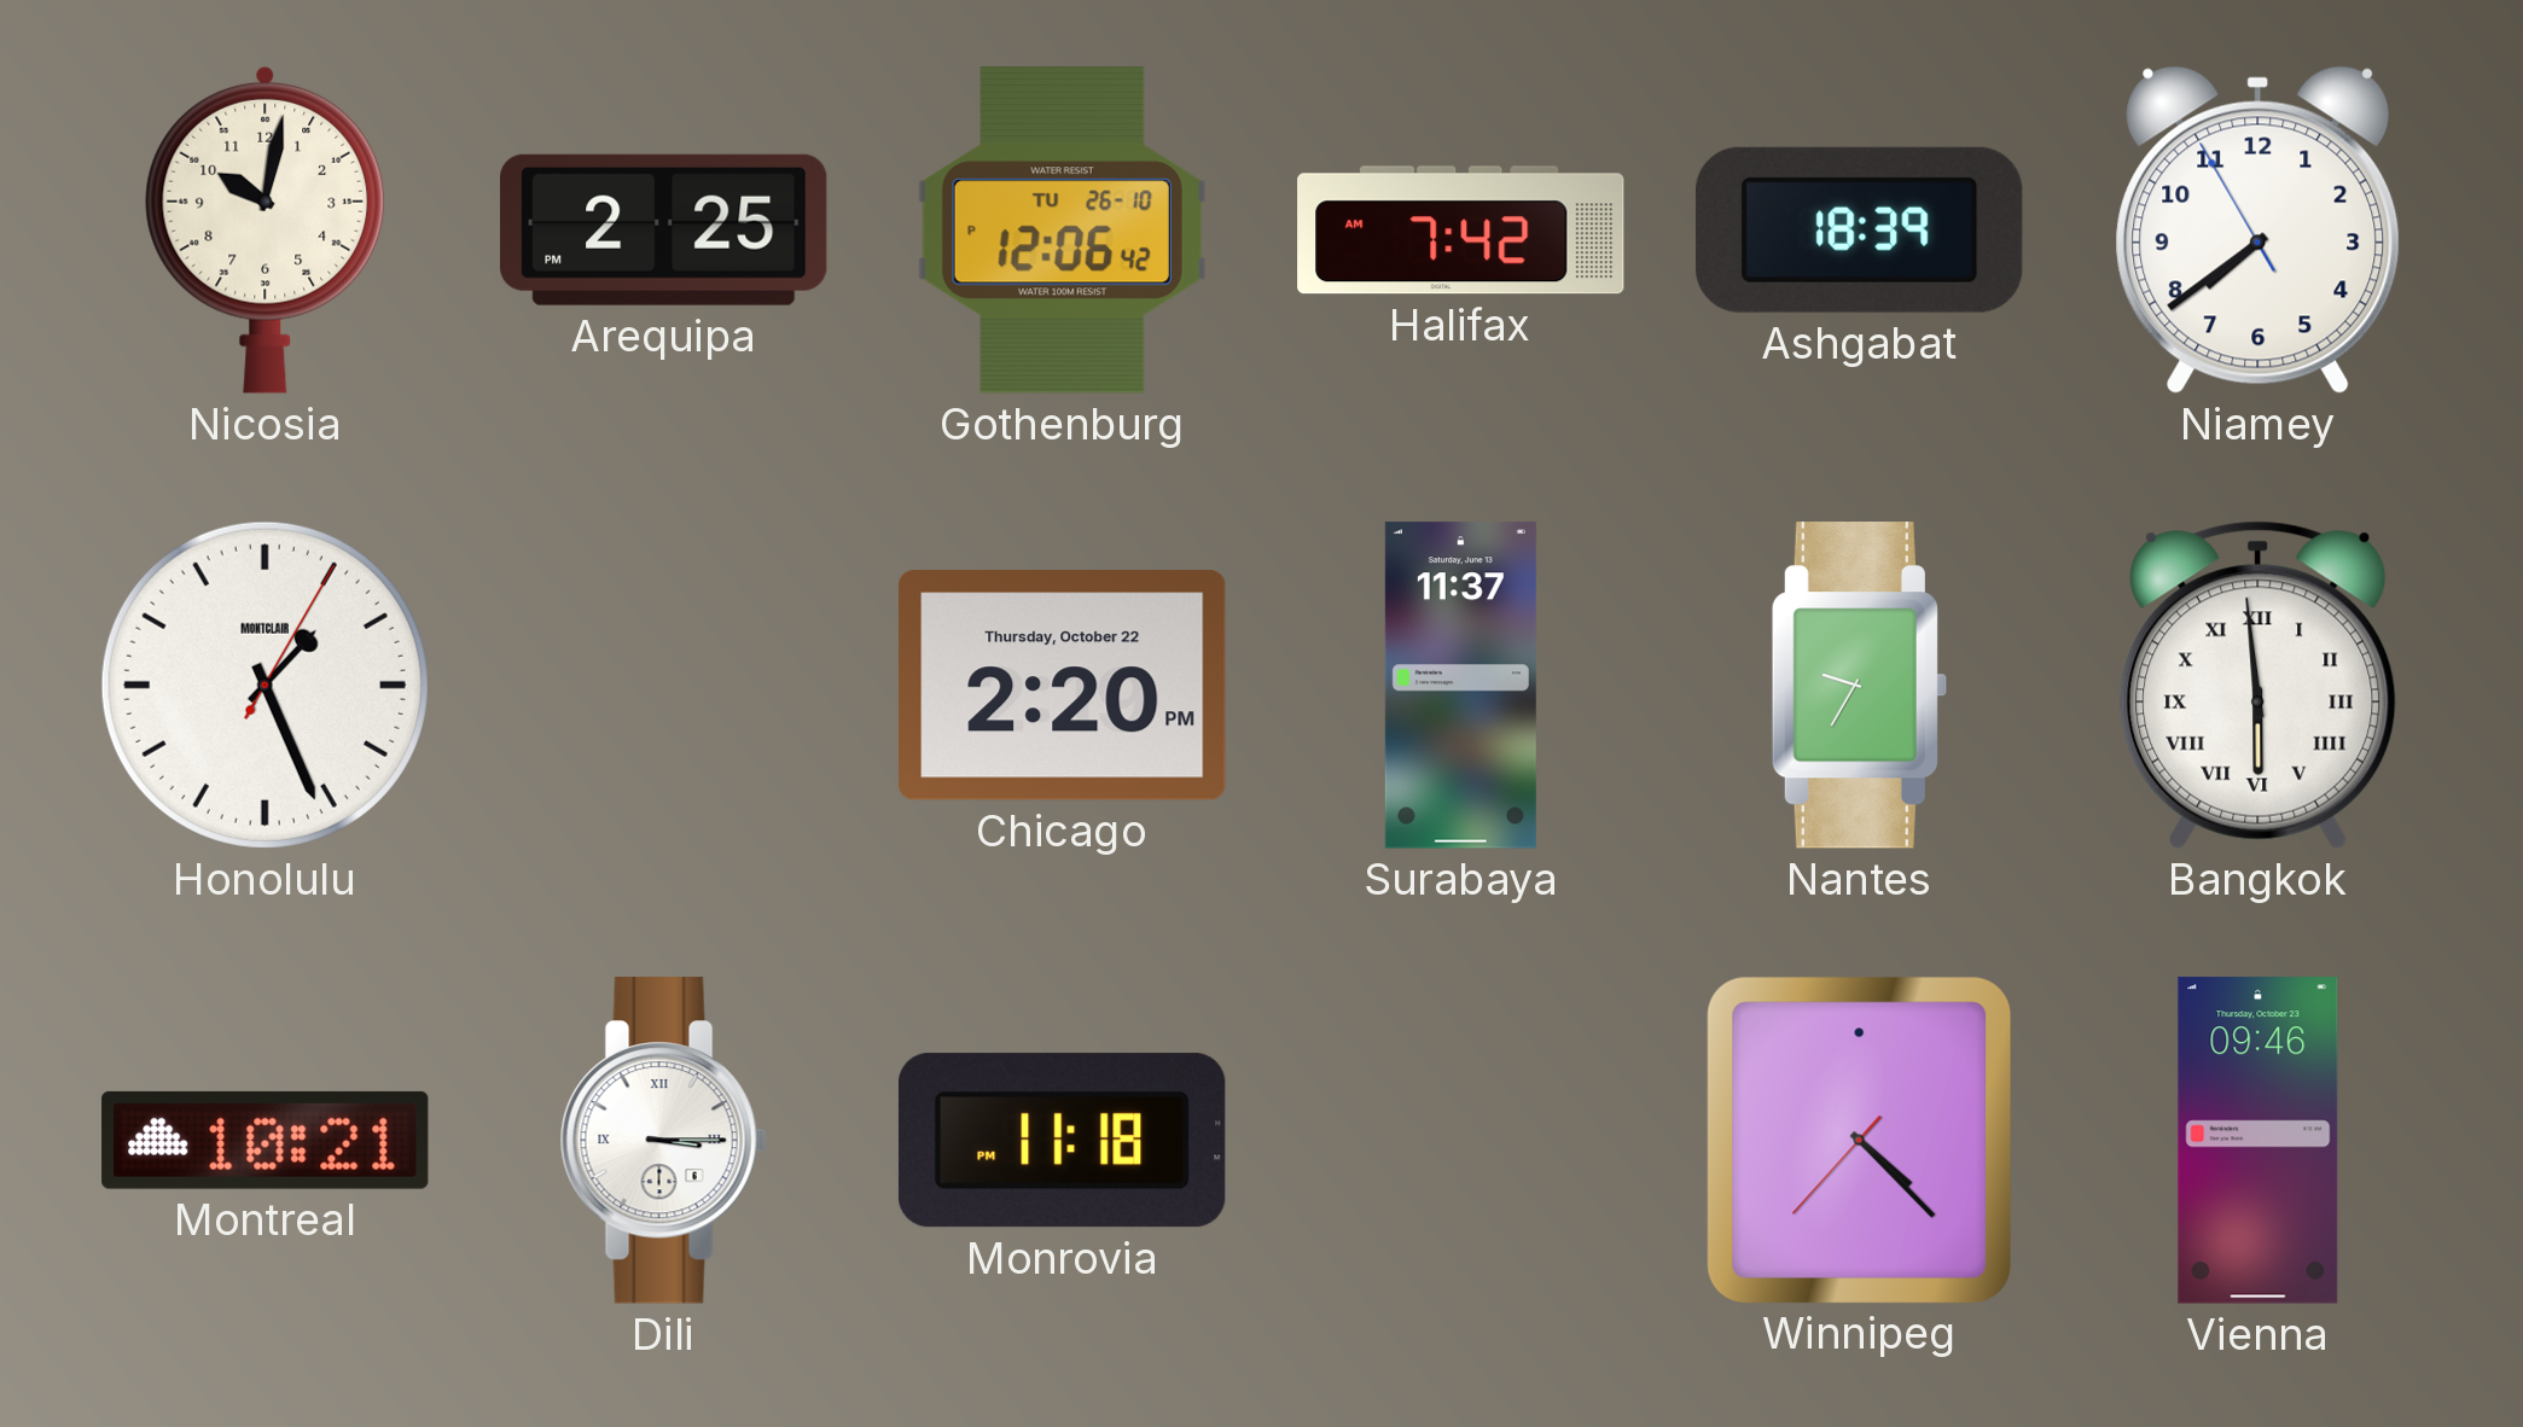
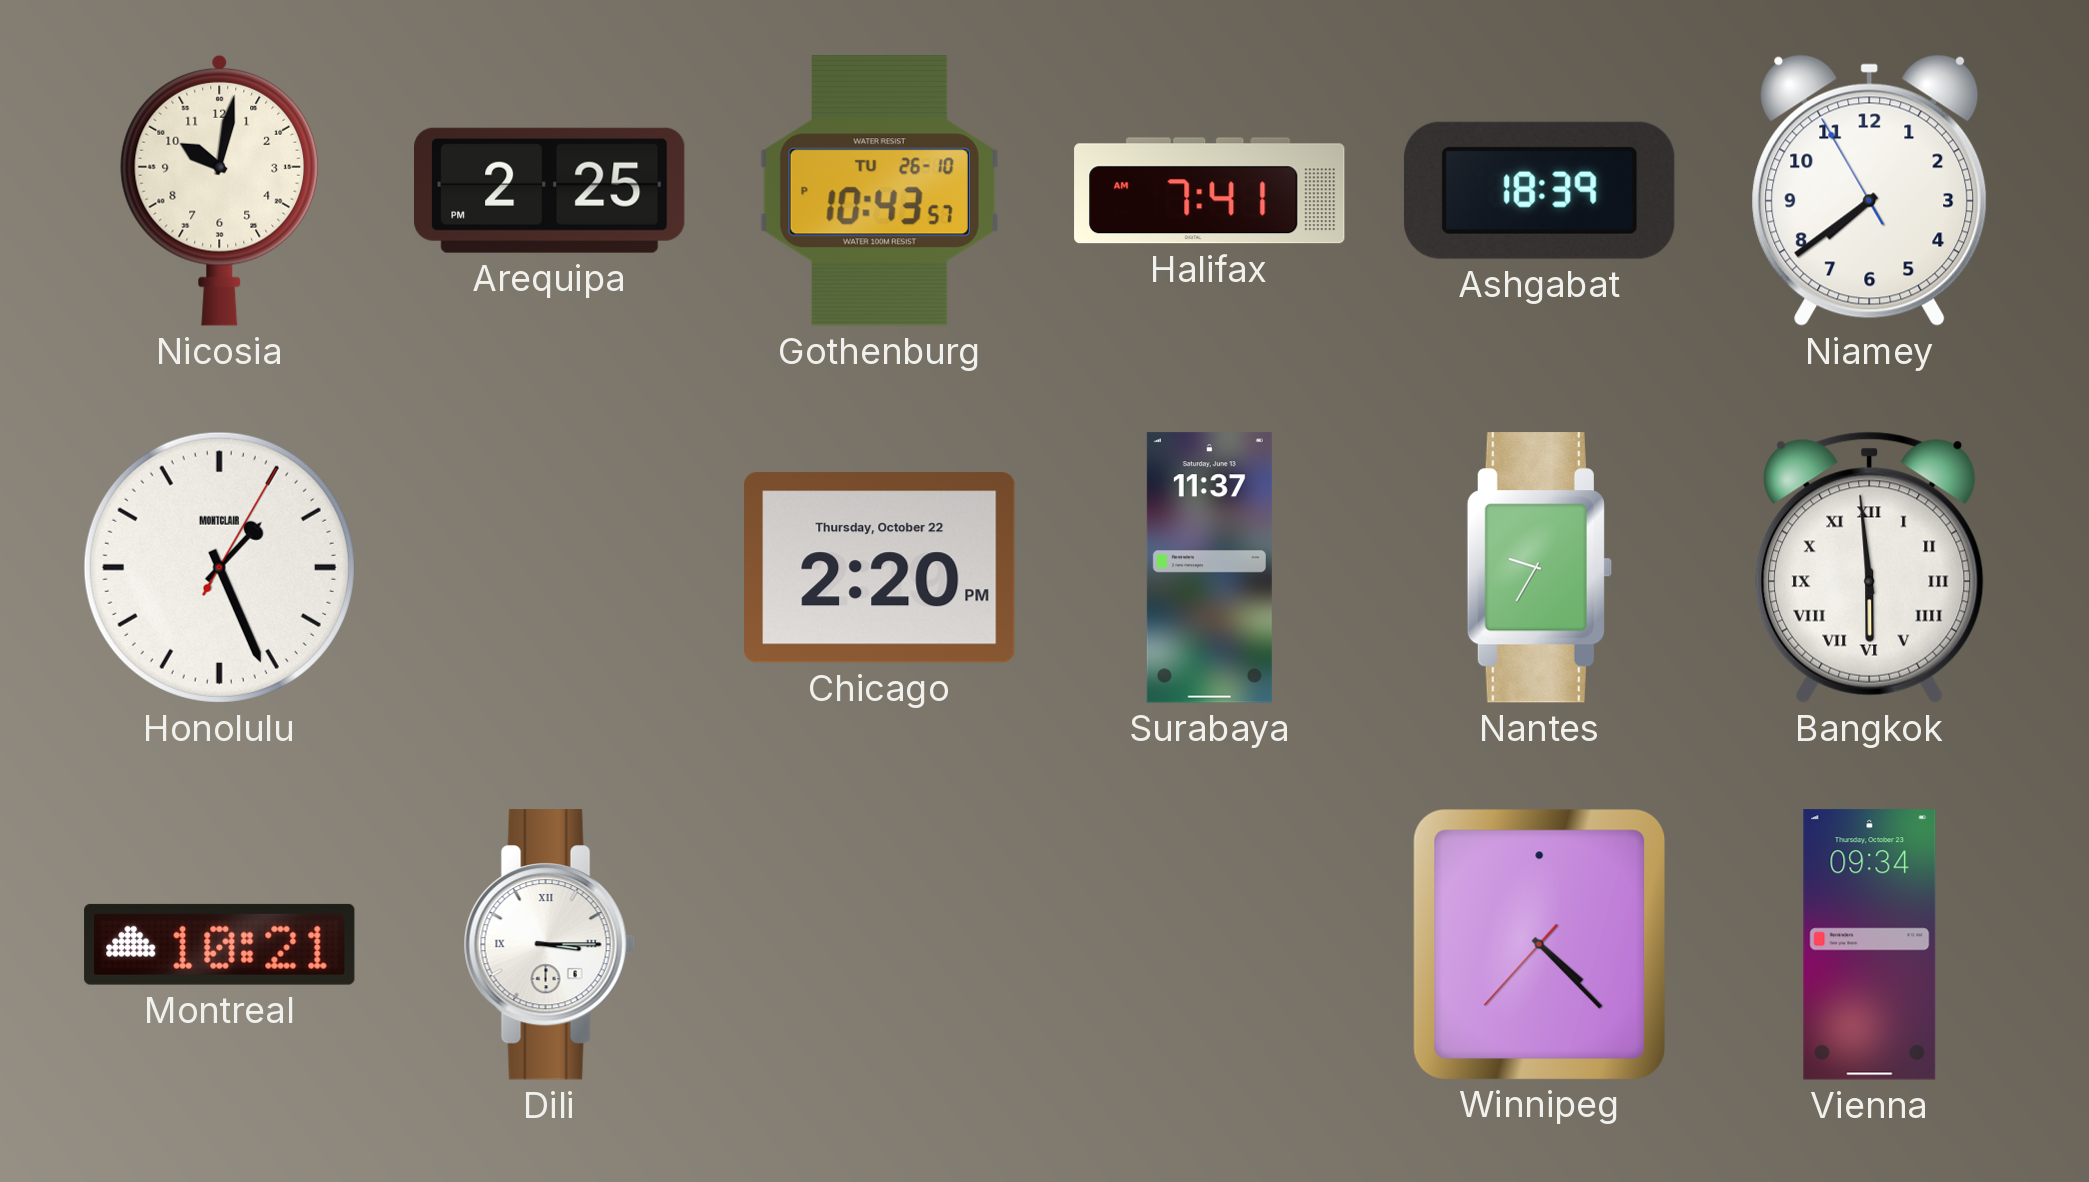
Gothenburg: 12:06 -> 10:43 (879, 191)
Halifax: 7:42 -> 7:41 (1210, 191)
Monrovia: 11:18 -> none (1062, 1141)
Vienna: 09:46 -> 09:34 (1870, 945)
